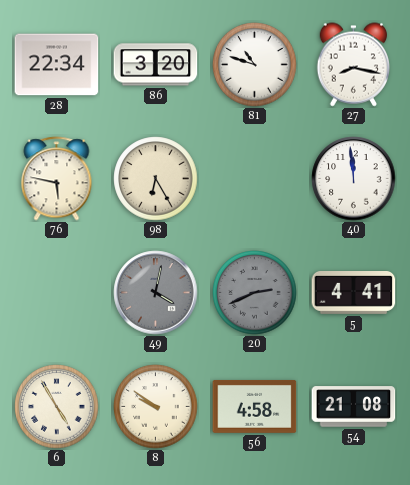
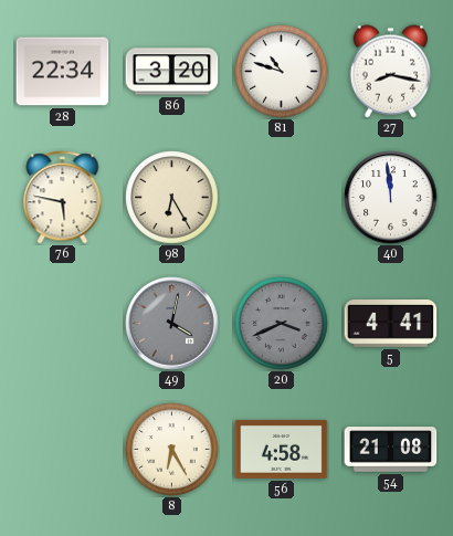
20: 2:41 -> 3:41 (282, 324)
6: 4:55 -> none (57, 407)
8: 9:51 -> 6:25 (172, 450)
